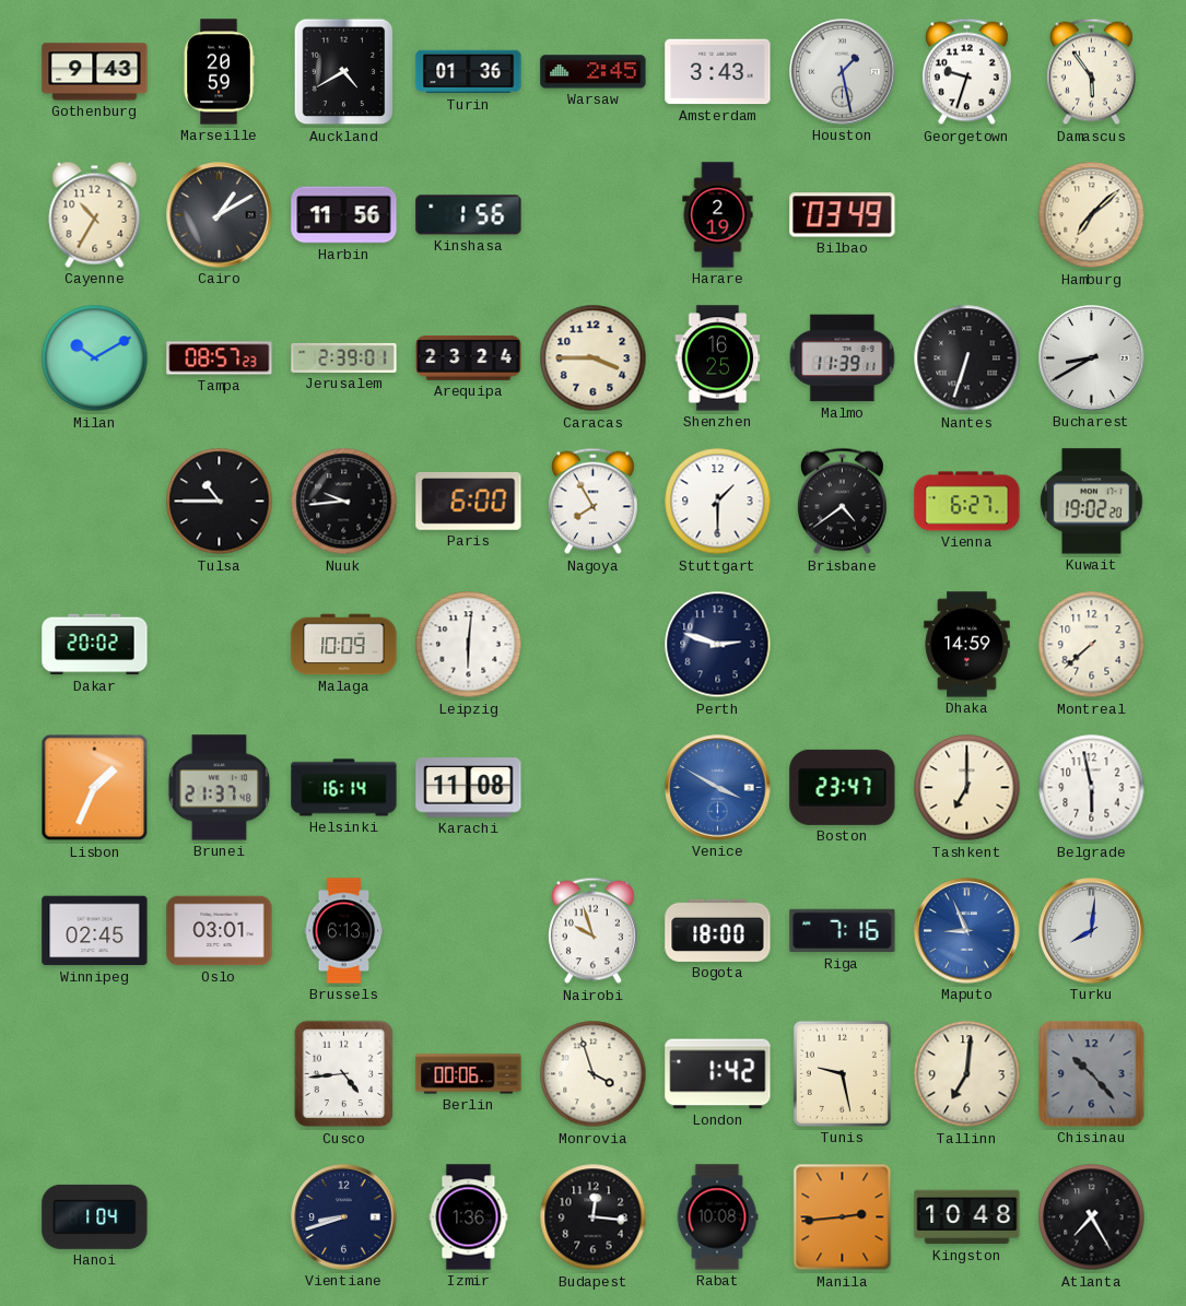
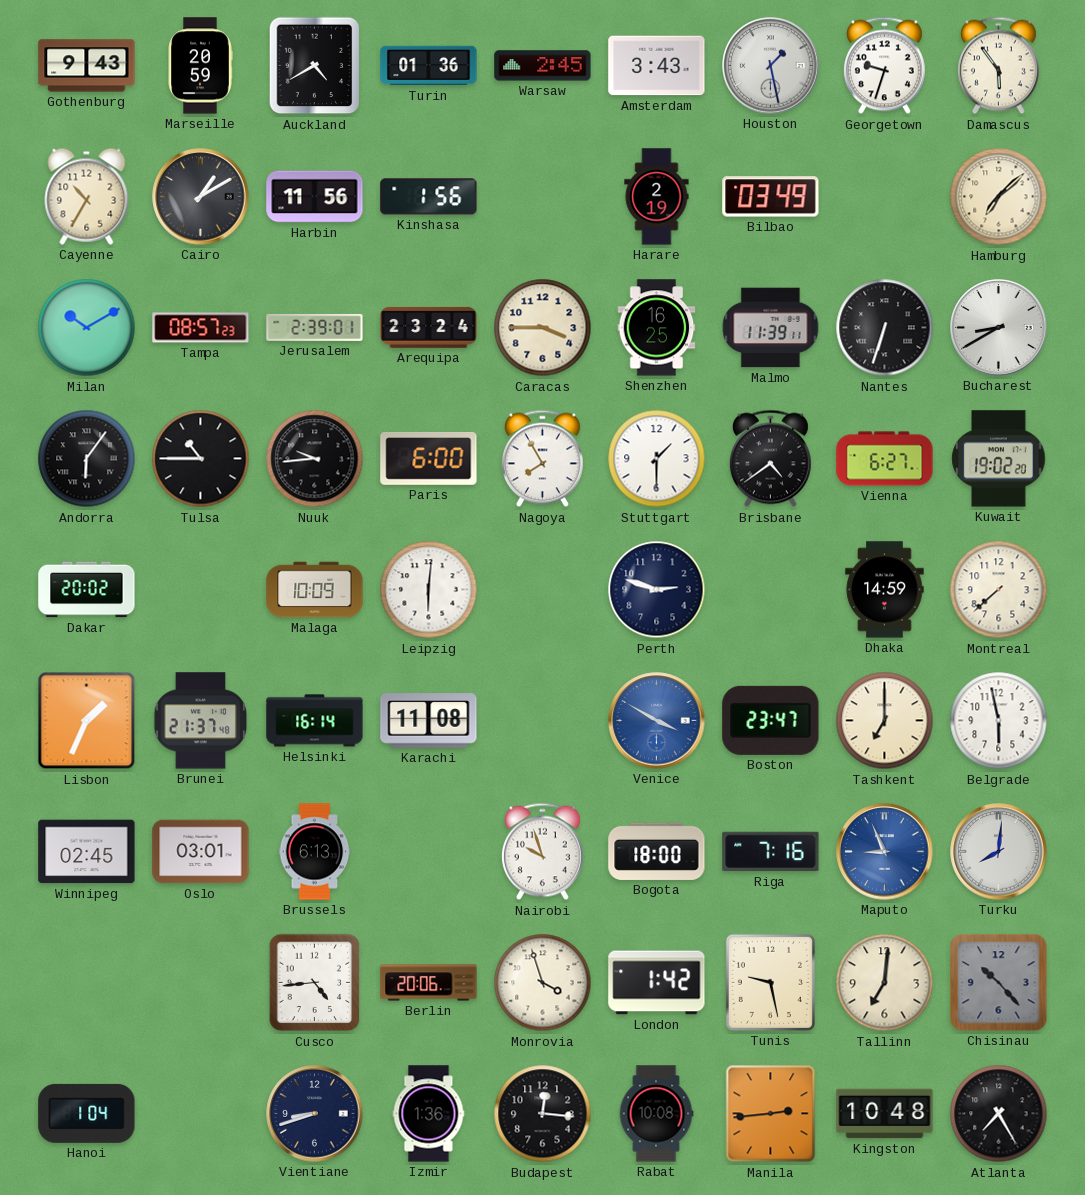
Andorra: none -> 6:06 (87, 459)
Berlin: 00:06 -> 20:06 (429, 983)
